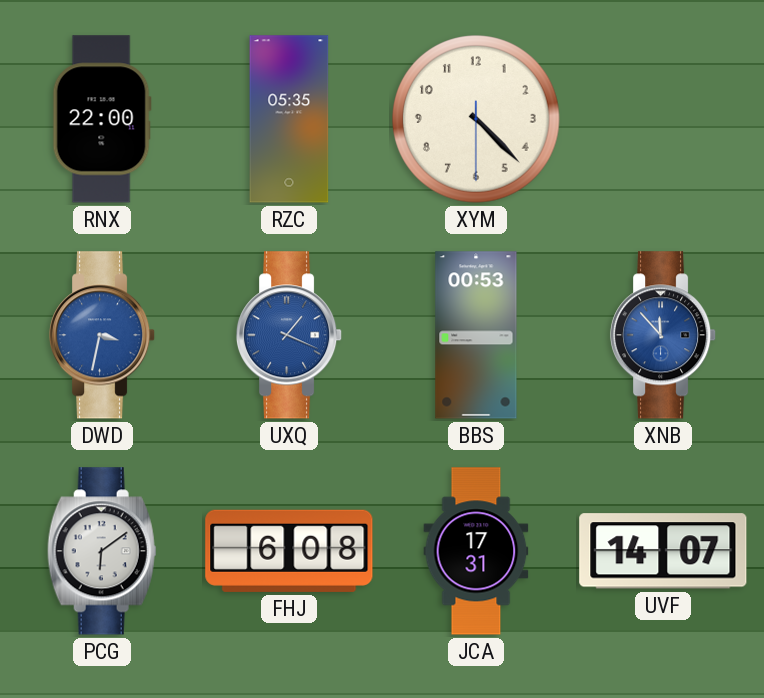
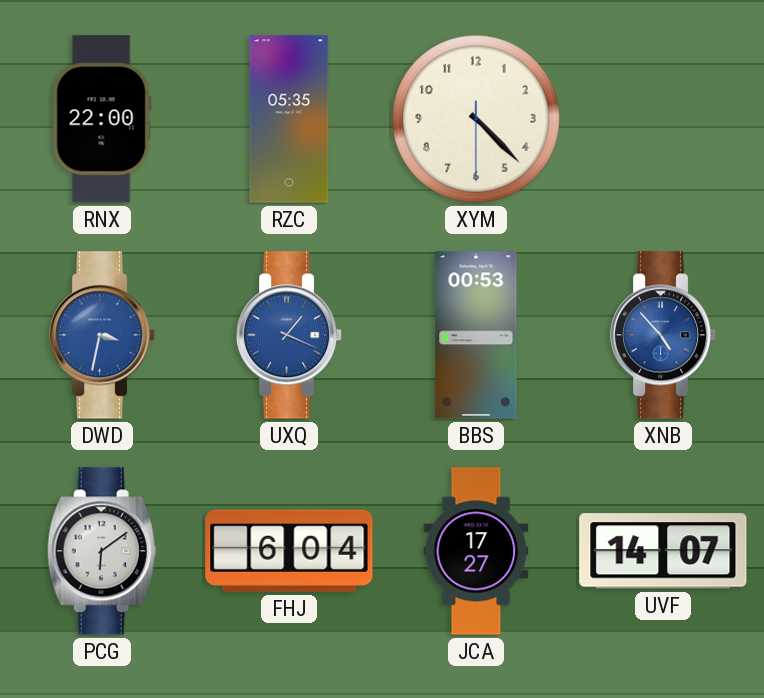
XNB: 11:53 -> 4:53 (663, 335)
FHJ: 6:08 -> 6:04 (289, 551)
JCA: 17:31 -> 17:27 (476, 551)
